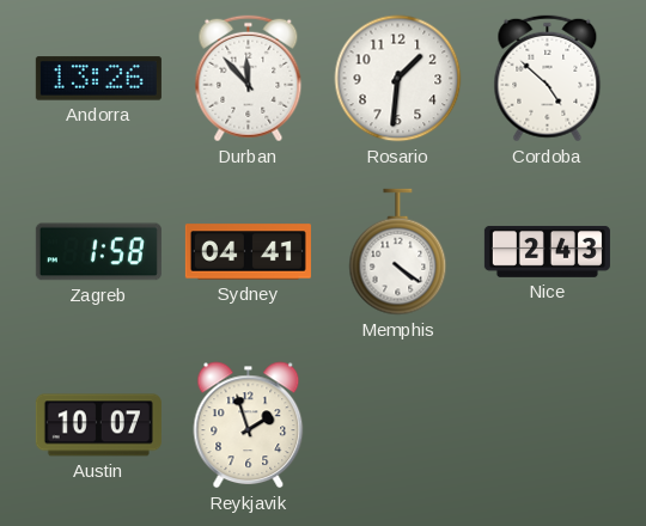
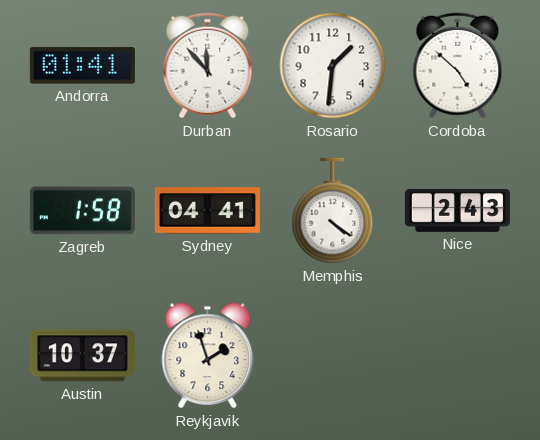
Andorra: 13:26 -> 01:41 (82, 66)
Austin: 10:07 -> 10:37 (82, 356)
